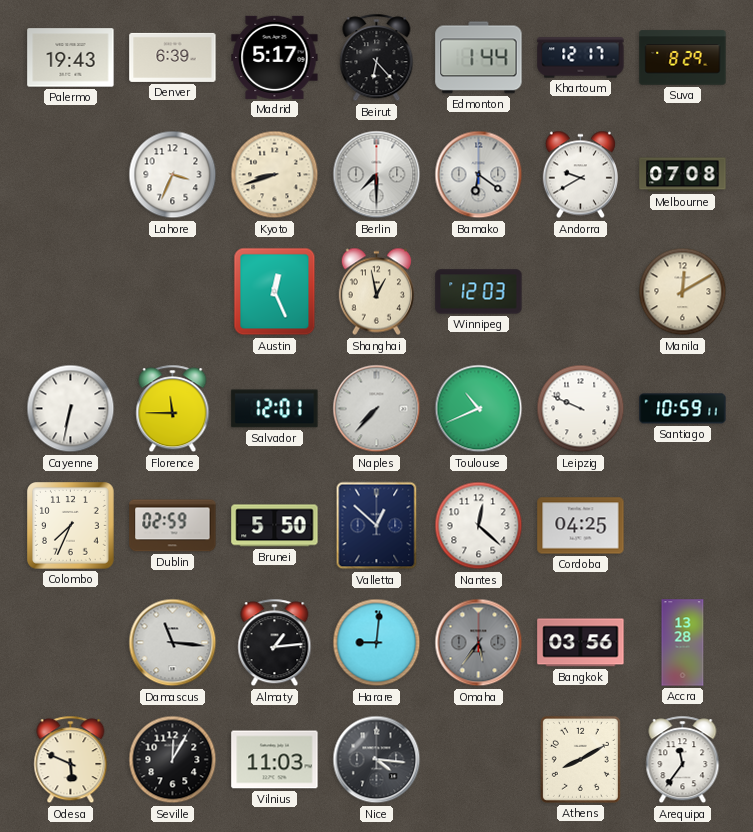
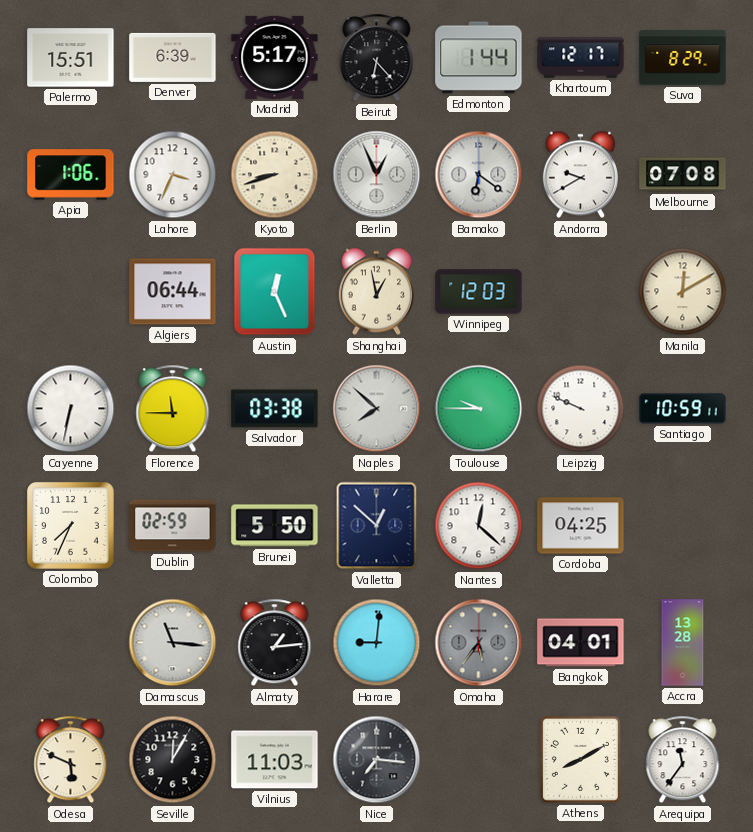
Palermo: 19:43 -> 15:51 (71, 58)
Apia: none -> 1:06 (71, 175)
Berlin: 7:30 -> 12:56 (377, 175)
Algiers: none -> 06:44 (173, 292)
Salvador: 12:01 -> 03:38 (275, 409)
Naples: 7:37 -> 7:52 (377, 409)
Toulouse: 10:41 -> 9:45 (479, 409)
Bangkok: 03:56 -> 04:01 (581, 643)
Nice: 4:16 -> 7:16 (377, 760)
